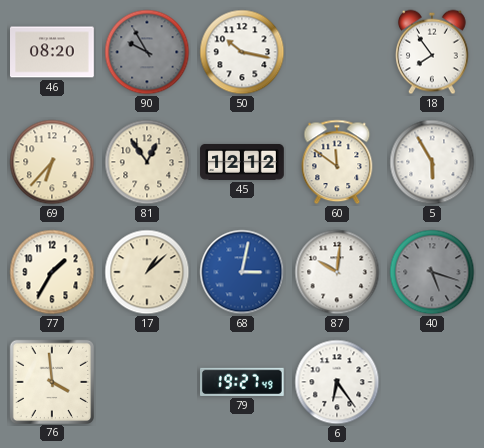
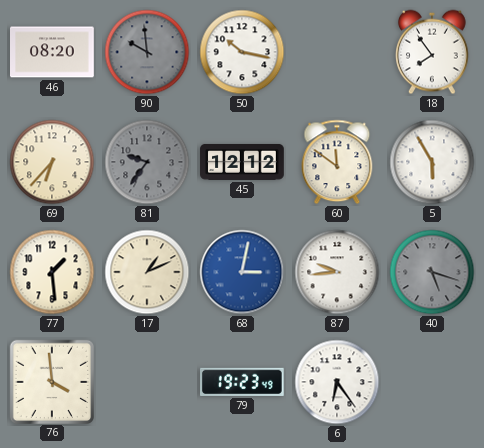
90: 9:55 -> 9:59 (147, 52)
81: 12:54 -> 9:36 (147, 162)
81 dial: cream -> grey (147, 162)
77: 1:35 -> 1:29 (52, 272)
17: 1:08 -> 1:11 (147, 272)
87: 10:01 -> 9:44 (337, 272)
79: 19:27 -> 19:23 (243, 382)
